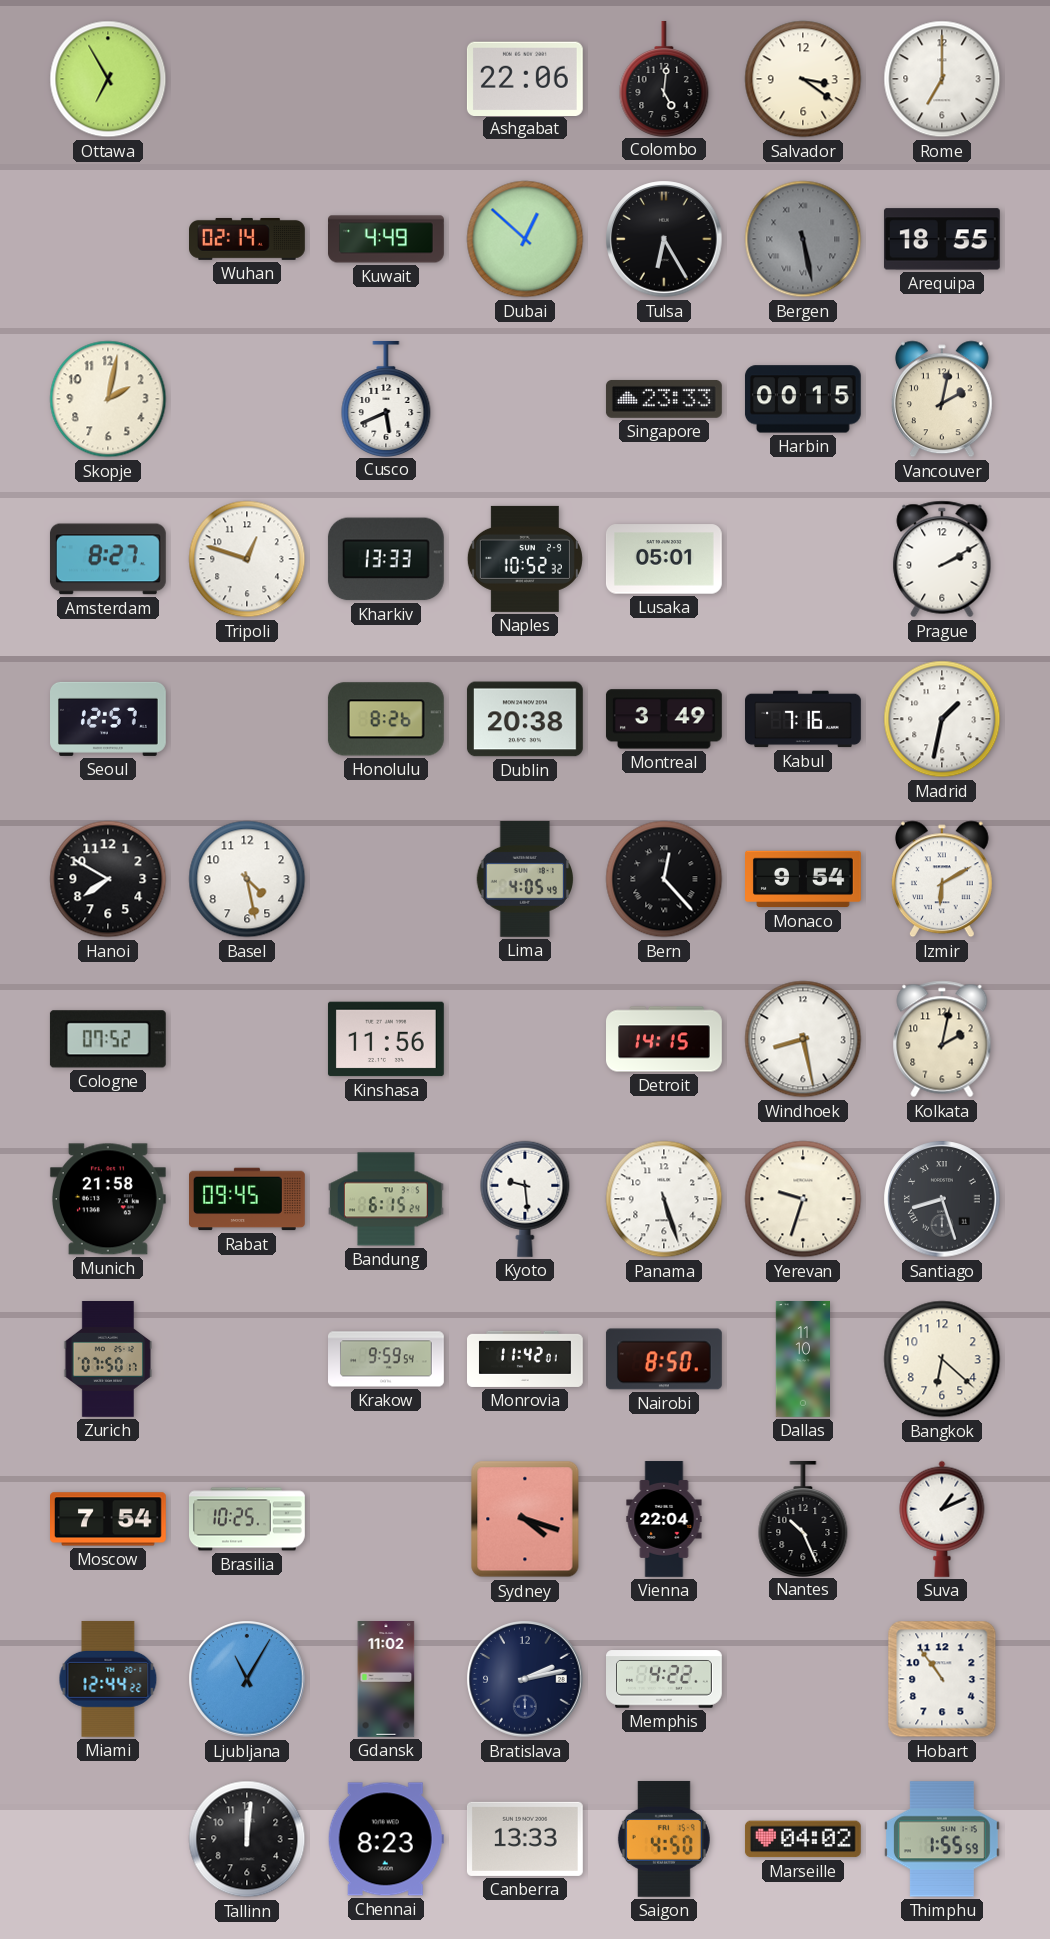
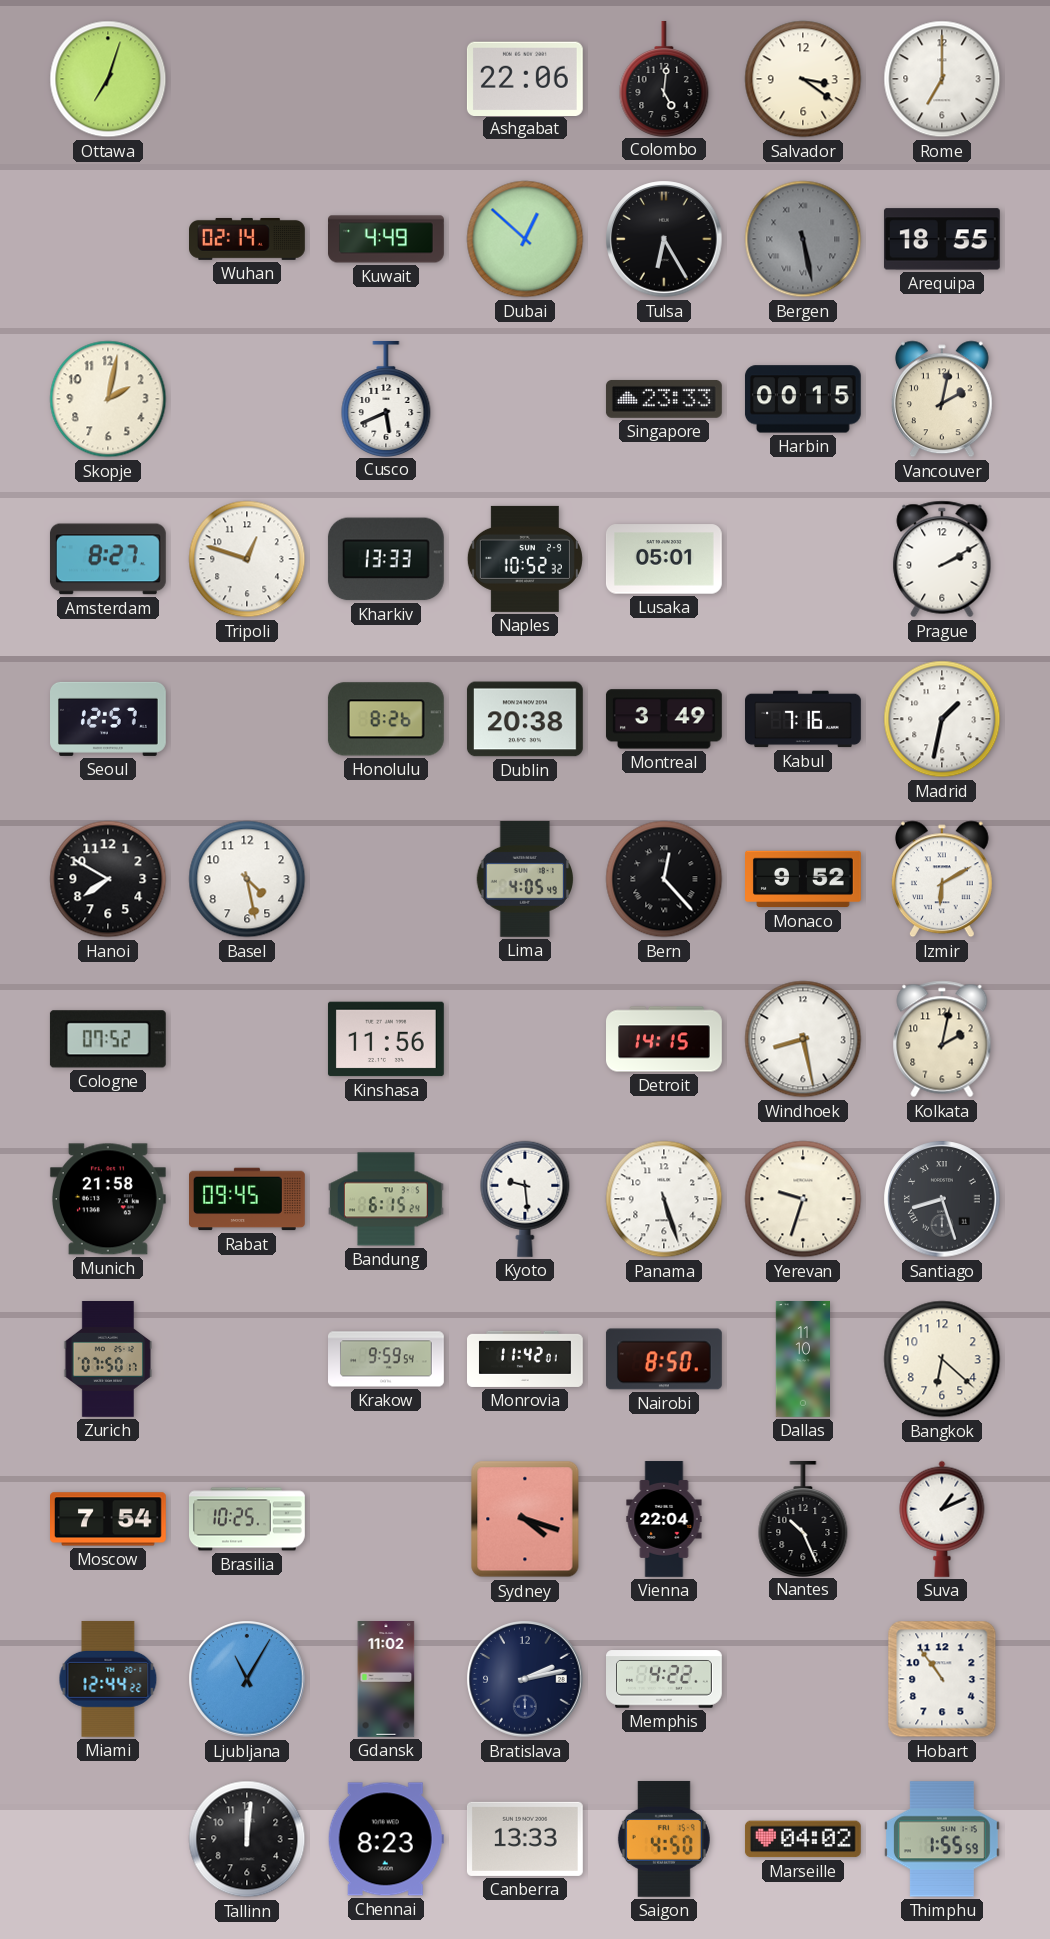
Ottawa: 6:55 -> 7:03 (108, 79)
Monaco: 9:54 -> 9:52 (804, 879)
